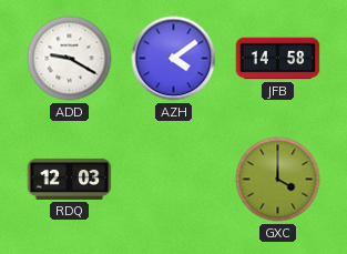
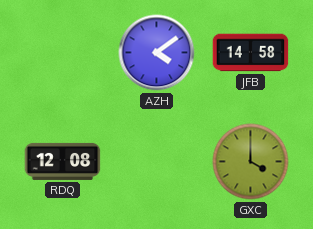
ADD: 9:20 -> none (70, 59)
RDQ: 12:03 -> 12:08 (63, 161)
